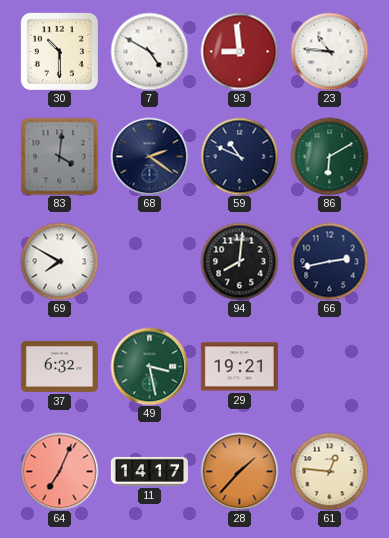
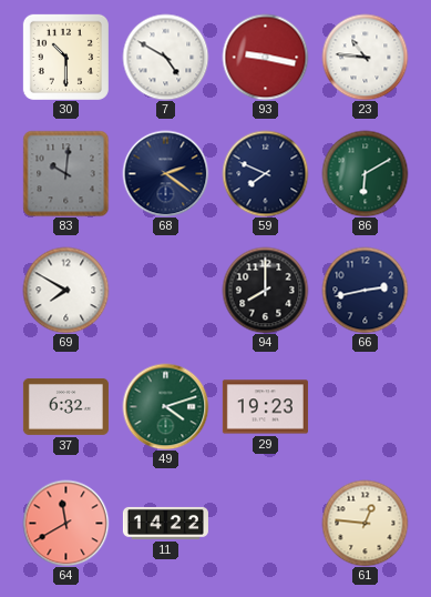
93: 8:59 -> 9:17 (265, 57)
83: 4:01 -> 10:01 (65, 173)
59: 10:49 -> 7:49 (265, 173)
94: 8:01 -> 8:00 (265, 290)
49: 3:28 -> 4:12 (165, 406)
29: 19:21 -> 19:23 (265, 407)
64: 7:04 -> 11:40 (65, 523)
11: 14:17 -> 14:22 (165, 523)
28: 1:37 -> none (239, 471)
